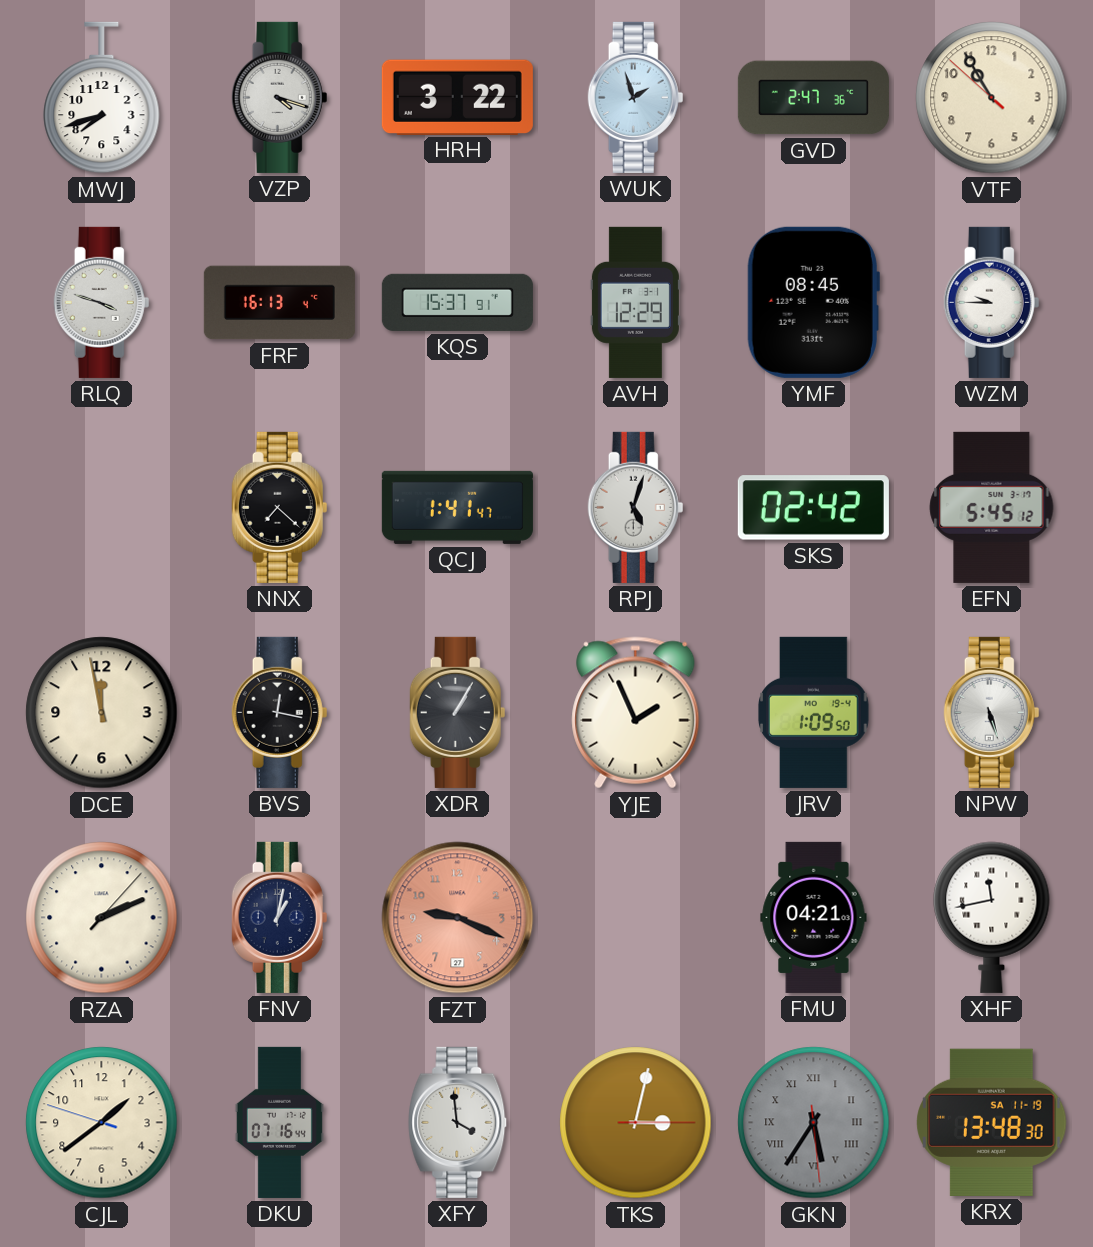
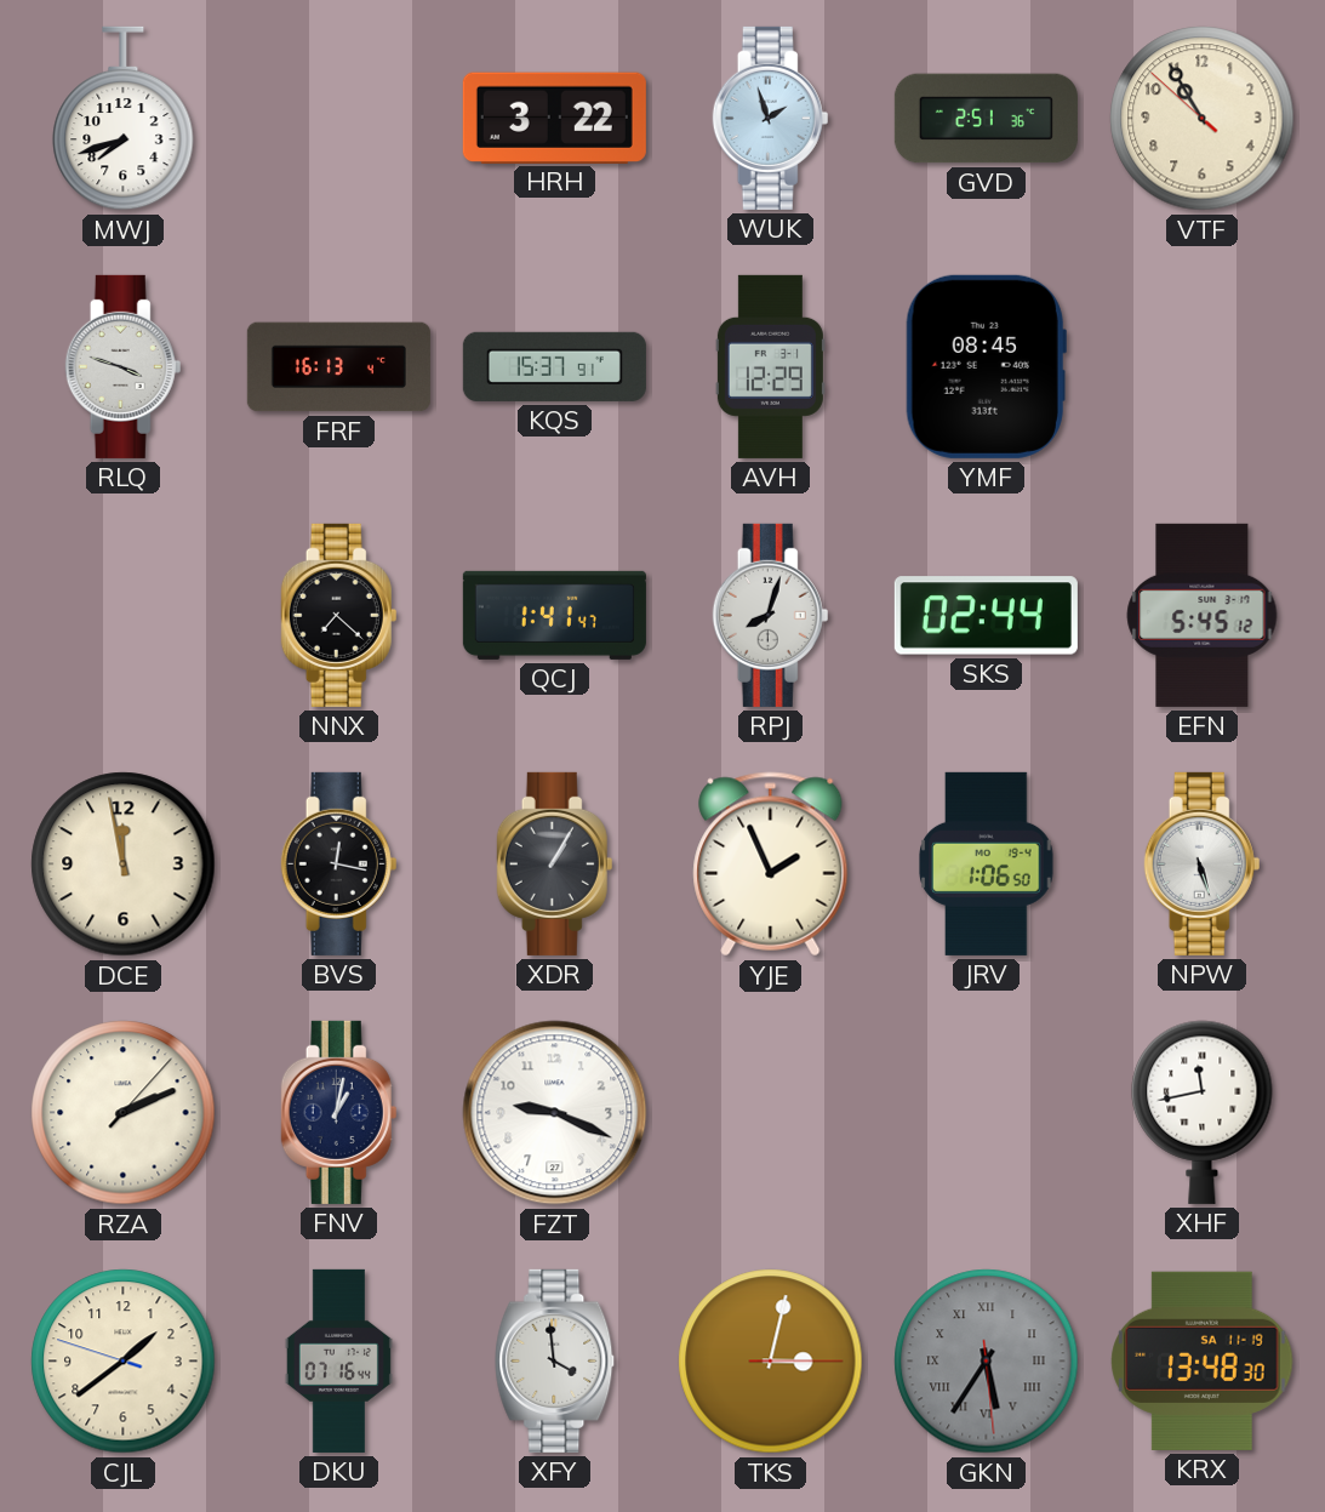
VZP: 4:18 -> none (280, 97)
GVD: 2:47 -> 2:51 (986, 119)
WZM: 9:45 -> none (992, 302)
RPJ: 5:03 -> 8:03 (771, 615)
SKS: 02:42 -> 02:44 (986, 616)
JRV: 1:09 -> 1:06 (987, 863)
FZT dial: salmon -> white (555, 1113)
FMU: 04:21 -> none (814, 917)
